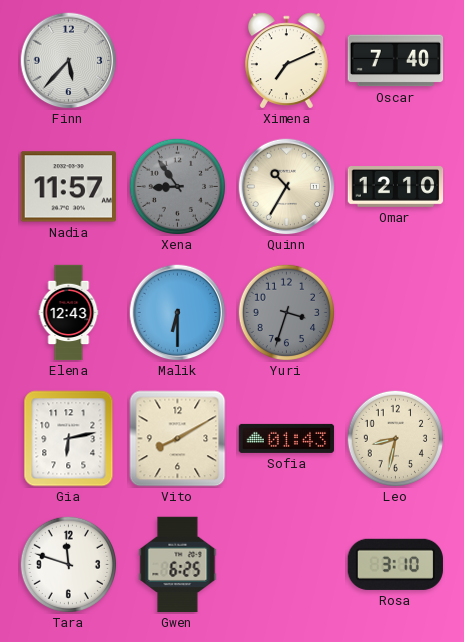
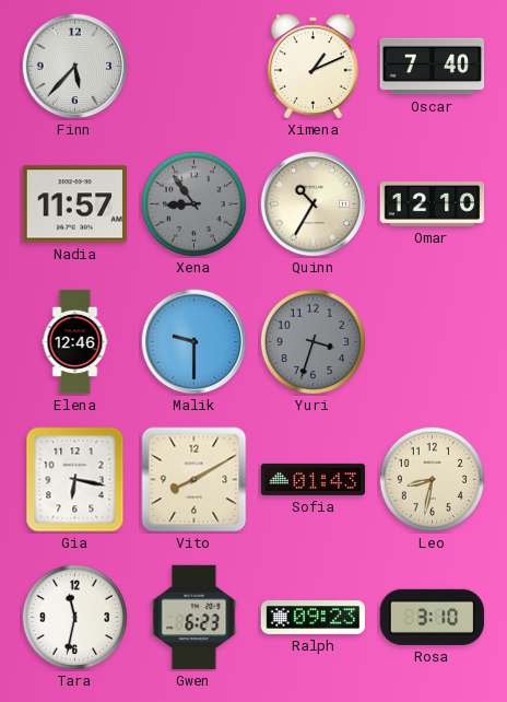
Ximena: 7:11 -> 1:11 (313, 66)
Elena: 12:43 -> 12:46 (75, 342)
Malik: 6:30 -> 9:30 (194, 342)
Gia: 6:13 -> 6:17 (75, 480)
Tara: 11:48 -> 11:32 (74, 617)
Gwen: 6:25 -> 6:23 (194, 618)
Ralph: none -> 09:23 (314, 618)
